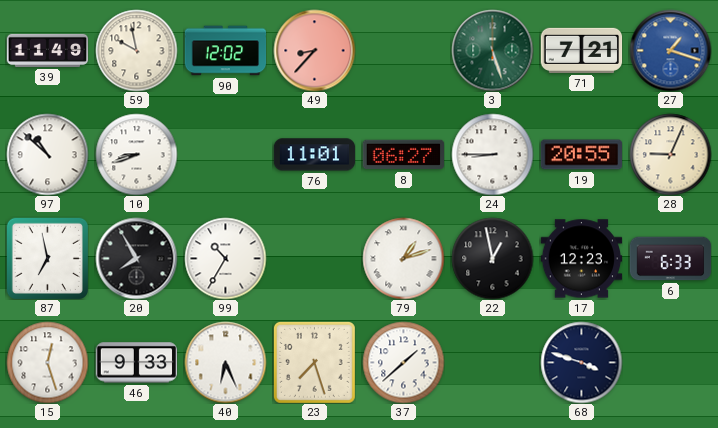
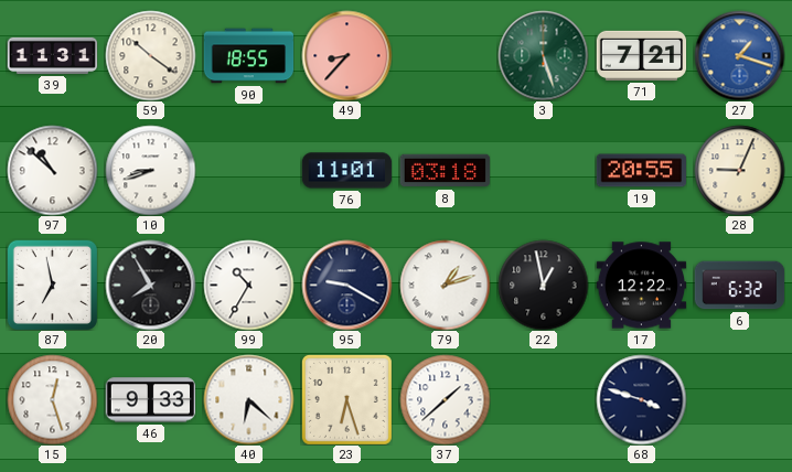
39: 11:49 -> 11:31 (52, 55)
59: 9:58 -> 10:21 (150, 55)
90: 12:02 -> 18:55 (248, 56)
8: 06:27 -> 03:18 (445, 171)
24: 8:45 -> none (492, 154)
95: none -> 9:20 (346, 285)
17: 12:23 -> 12:22 (641, 286)
6: 6:33 -> 6:32 (739, 286)
40: 6:26 -> 6:22 (248, 399)
23: 7:27 -> 6:27 (346, 399)
